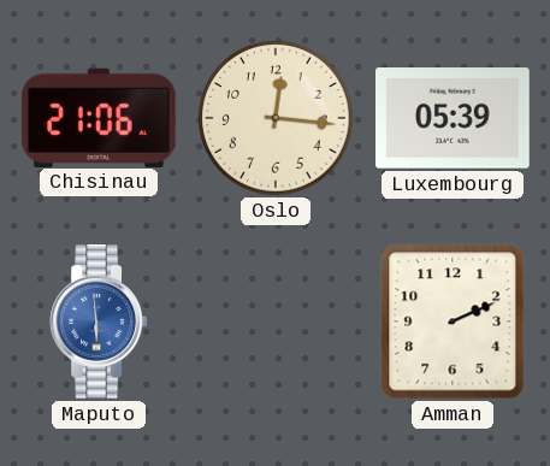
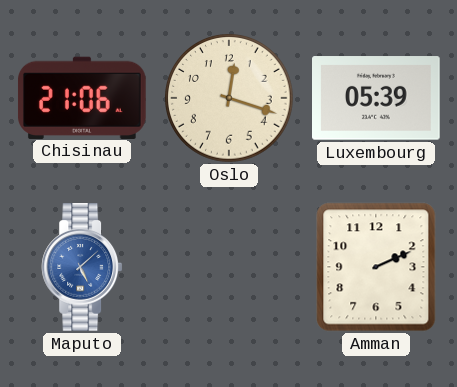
Oslo: 12:16 -> 12:18 (229, 98)
Maputo: 5:59 -> 5:08 (82, 267)
